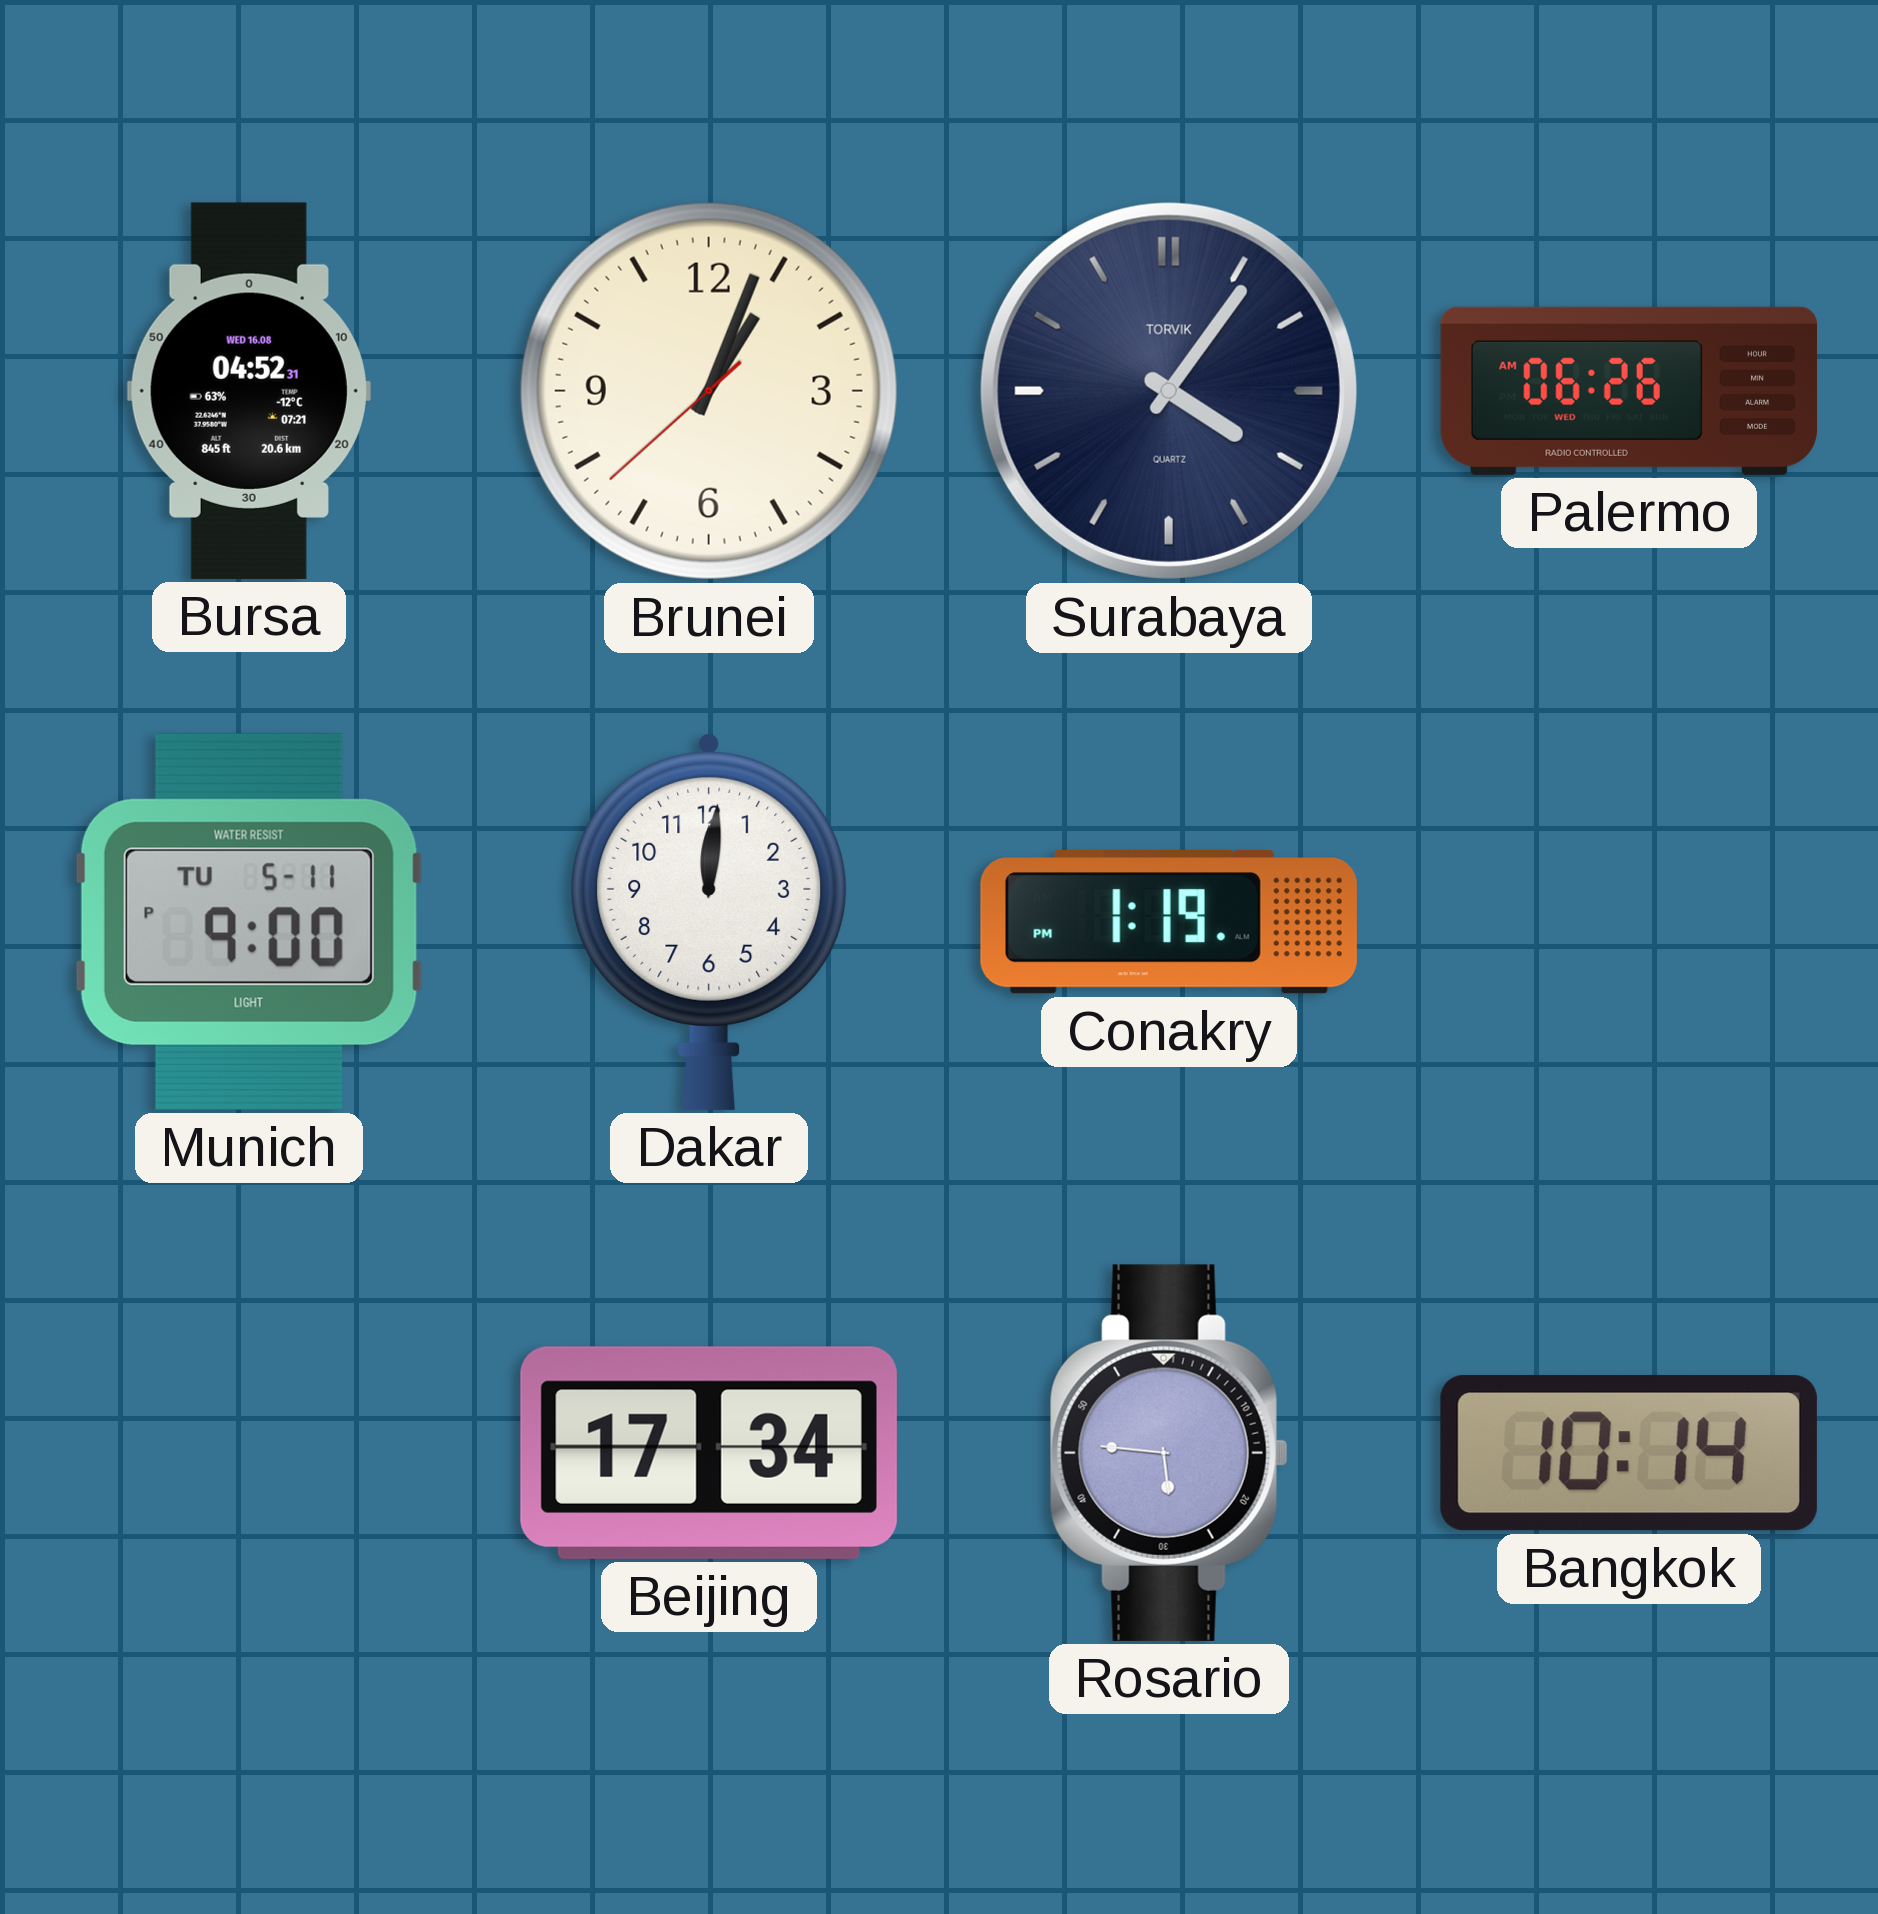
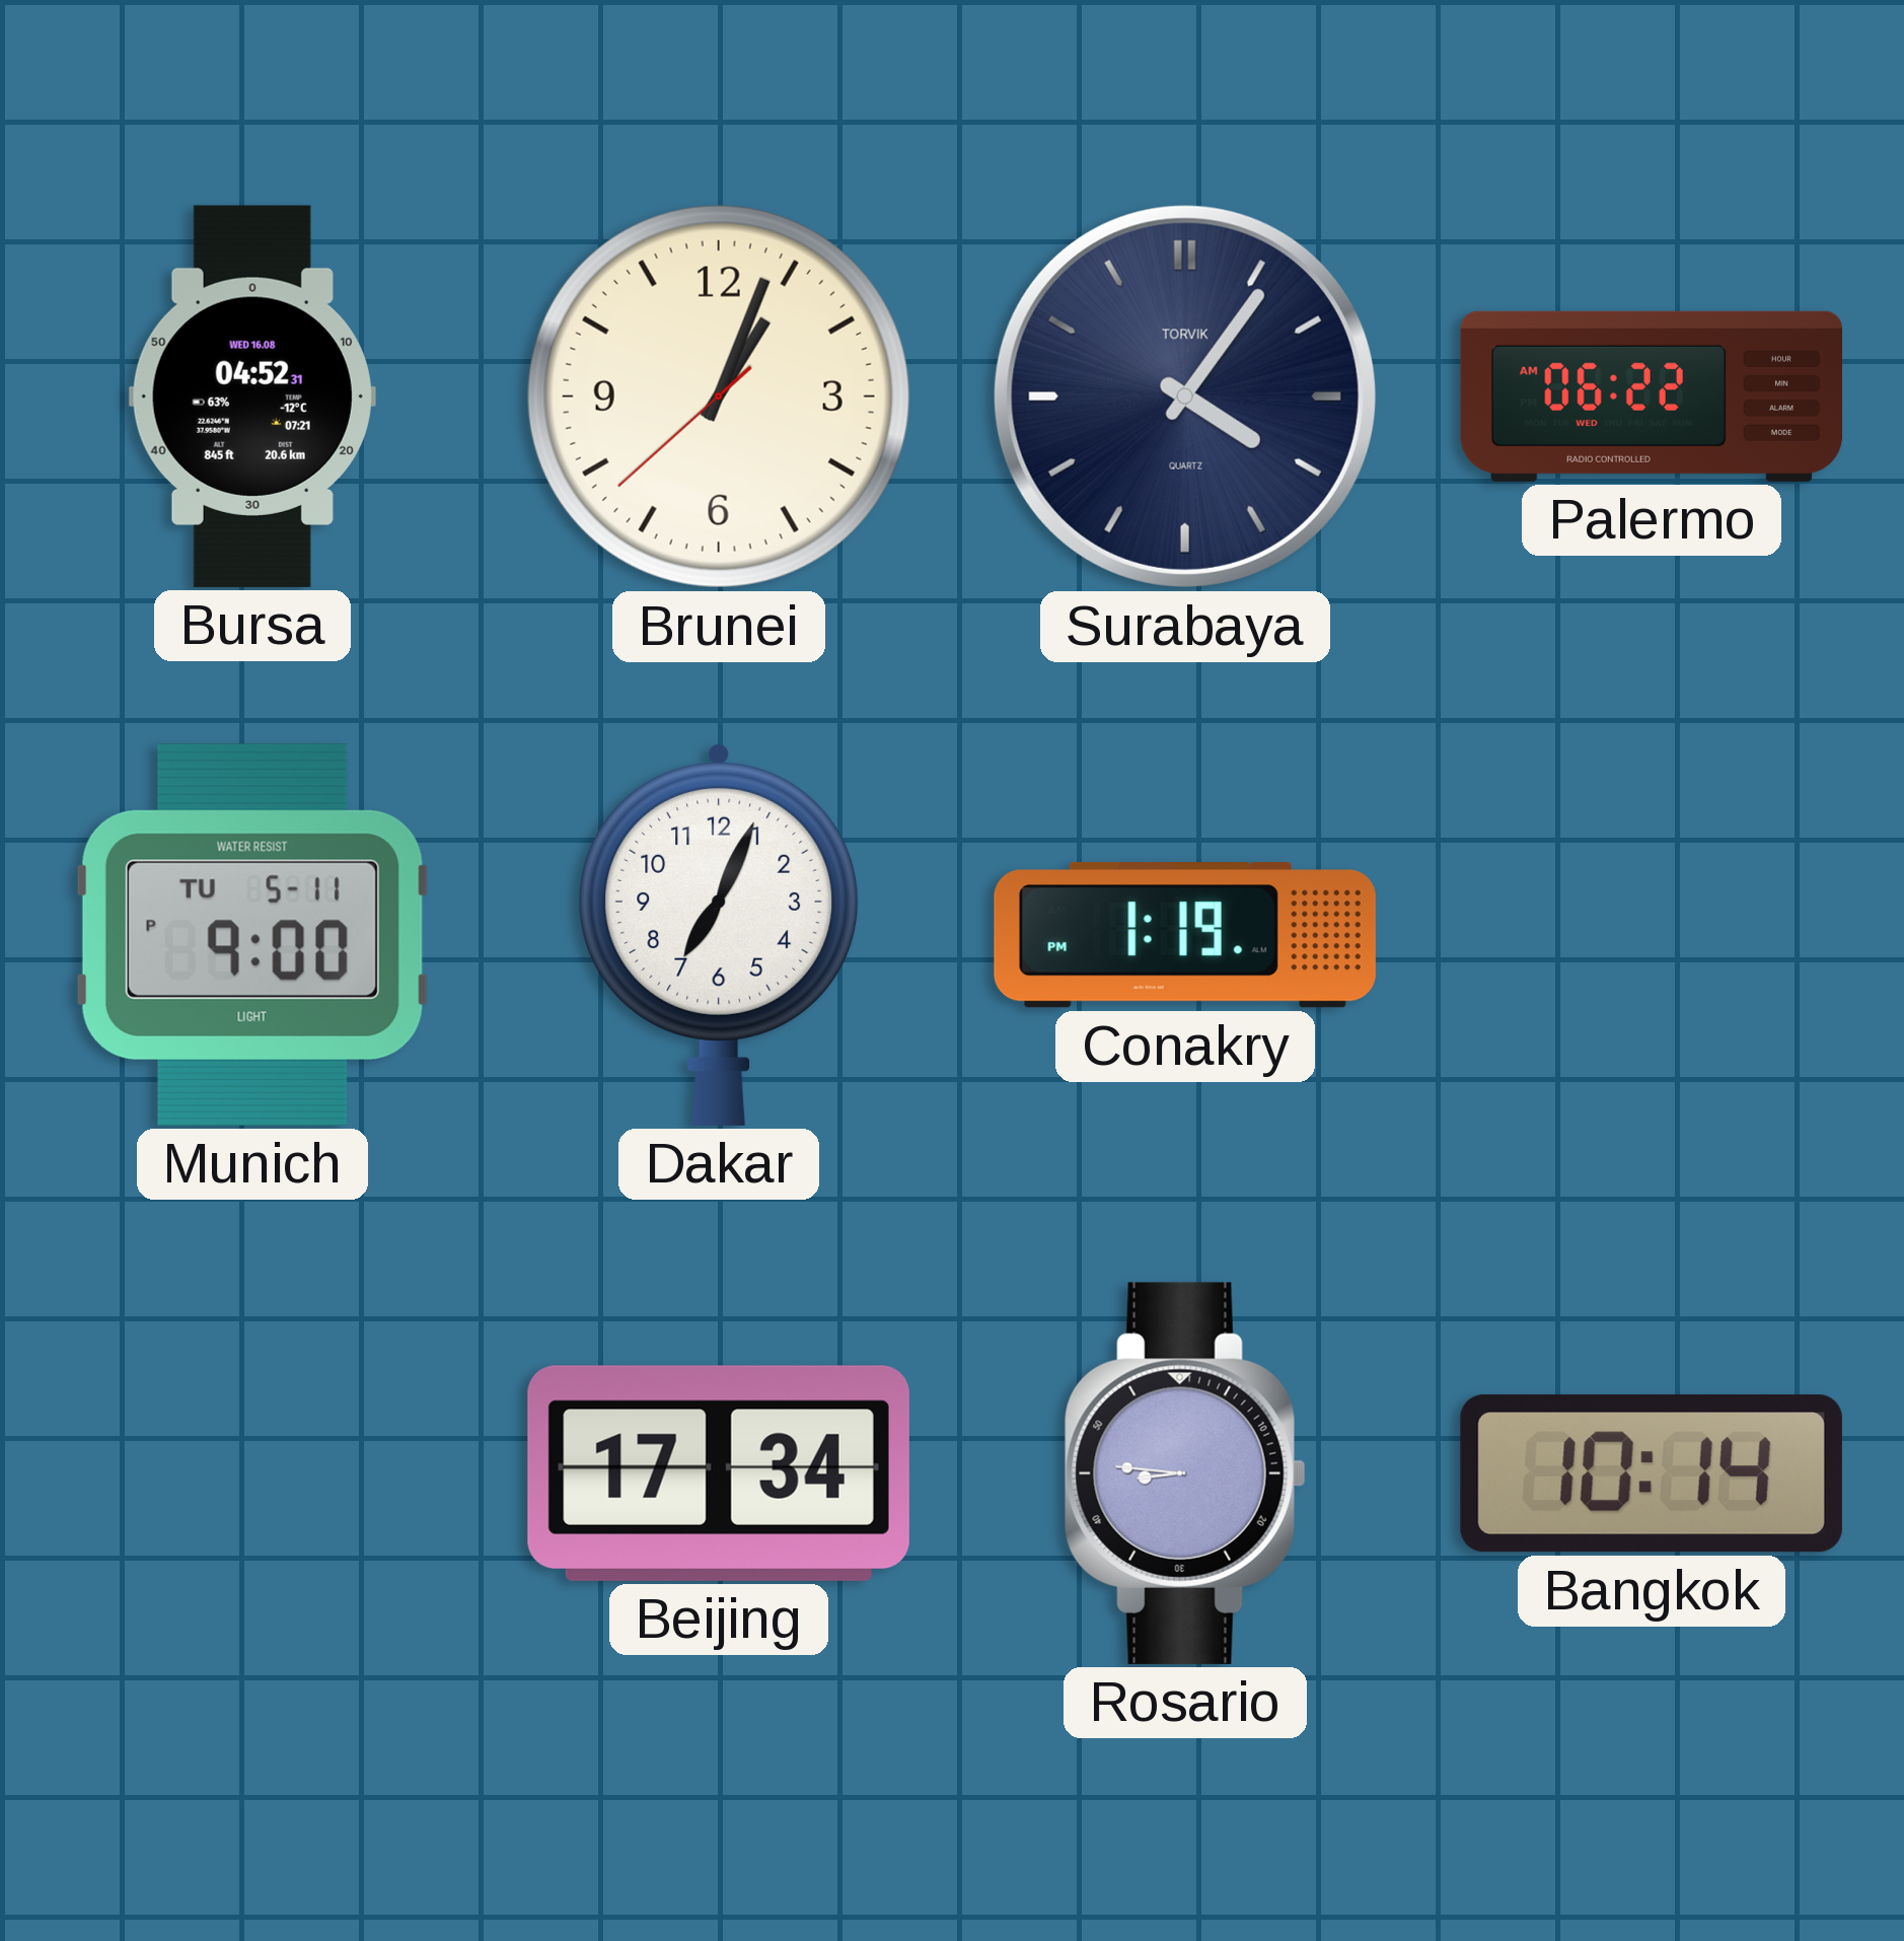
Palermo: 06:26 -> 06:22 (1651, 397)
Dakar: 12:01 -> 7:04 (719, 934)
Rosario: 5:46 -> 8:46 (1185, 1473)
